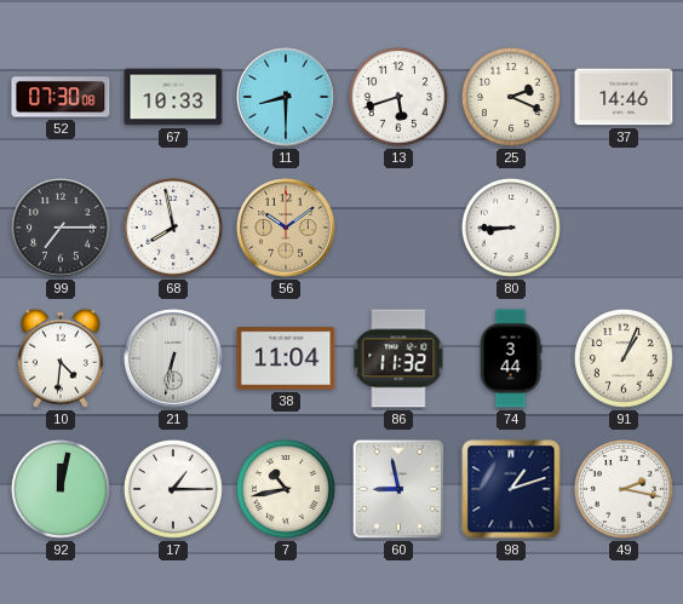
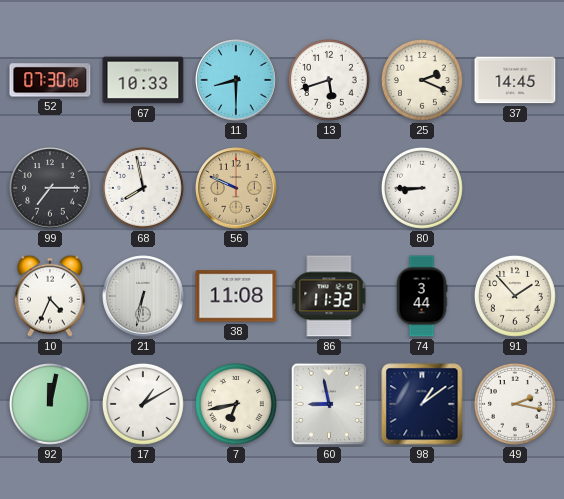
37: 14:46 -> 14:45 (515, 80)
56: 10:09 -> 9:49 (236, 188)
10: 4:31 -> 4:34 (50, 296)
38: 11:04 -> 11:08 (236, 296)
91: 1:04 -> 1:53 (515, 296)
17: 1:15 -> 1:10 (143, 404)
7: 10:43 -> 6:43 (236, 404)
98: 1:12 -> 1:09 (422, 404)
